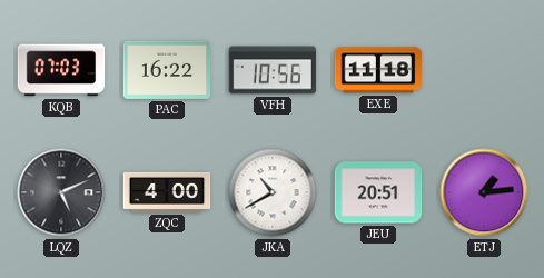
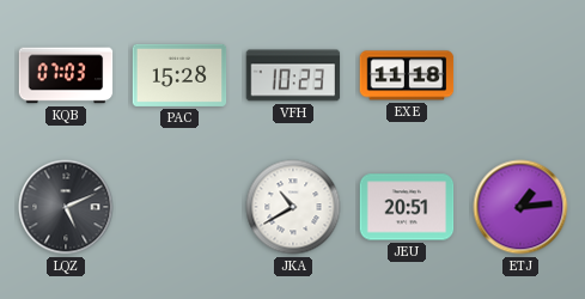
PAC: 16:22 -> 15:28 (179, 75)
VFH: 10:56 -> 10:23 (293, 75)
ZQC: 4:00 -> none (167, 192)
